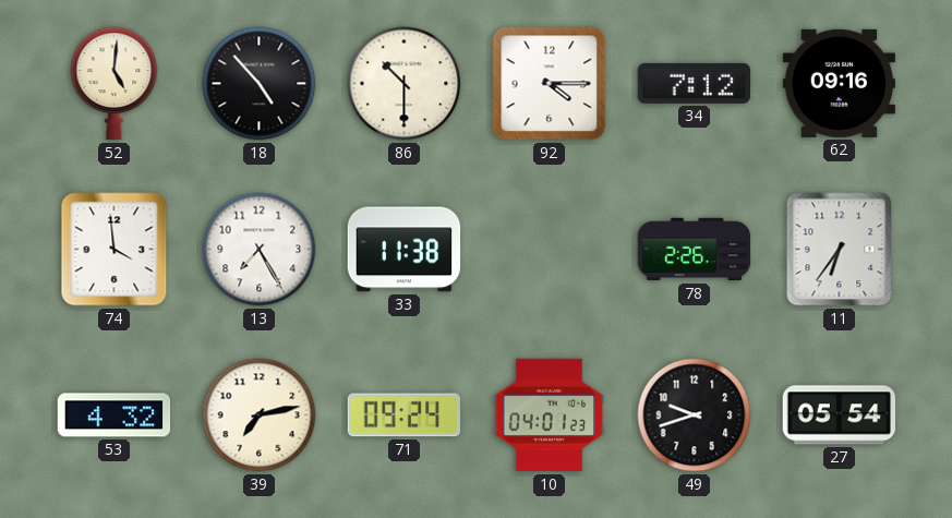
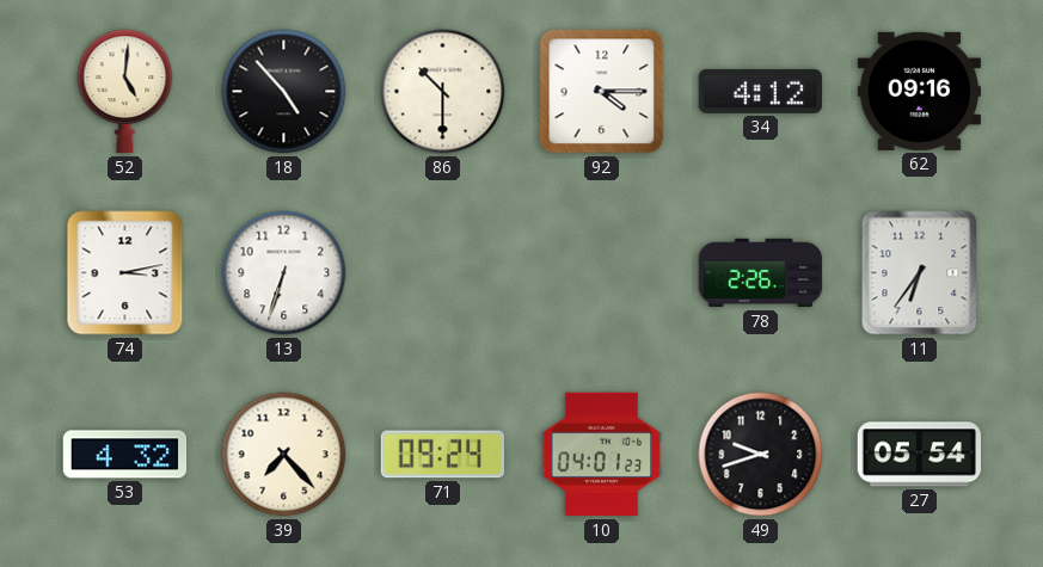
34: 7:12 -> 4:12 (761, 91)
74: 3:59 -> 3:13 (125, 273)
13: 7:25 -> 6:33 (284, 273)
33: 11:38 -> none (405, 250)
39: 7:13 -> 7:23 (284, 455)
